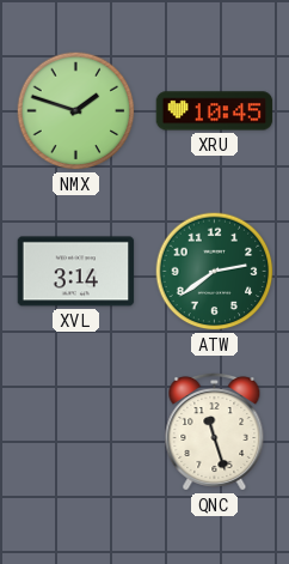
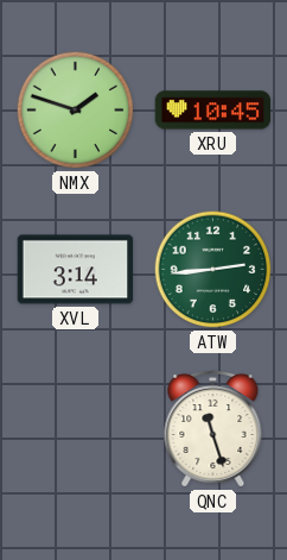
ATW: 2:39 -> 2:44 (213, 270)
